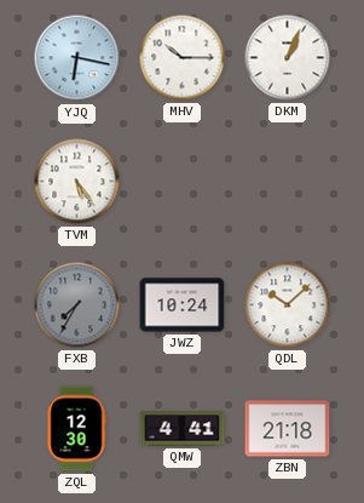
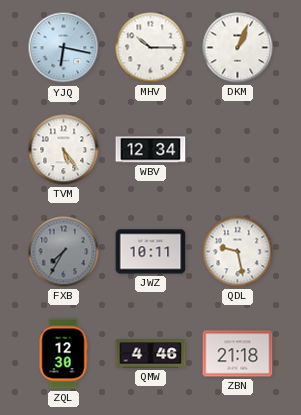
WBV: none -> 12:34 (151, 150)
JWZ: 10:24 -> 10:11 (151, 252)
QDL: 10:08 -> 9:28 (238, 252)
QMW: 4:41 -> 4:46 (151, 354)
